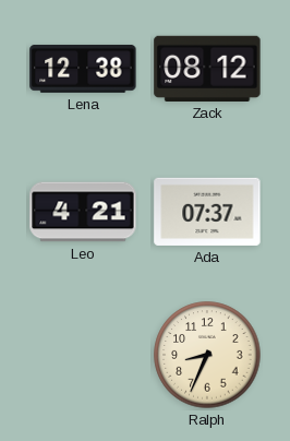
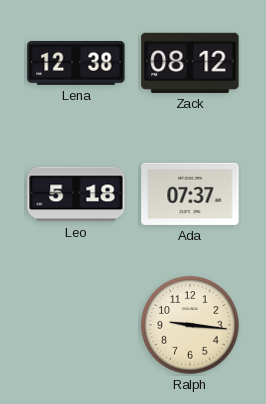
Leo: 4:21 -> 5:18 (76, 194)
Ralph: 8:34 -> 9:16 (190, 325)
